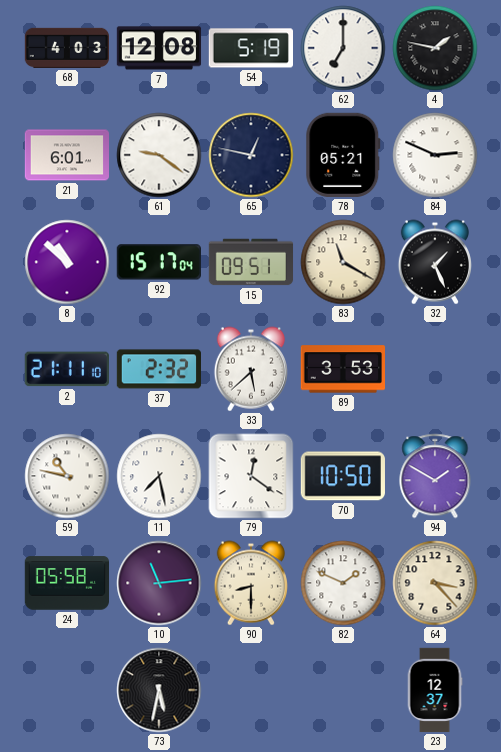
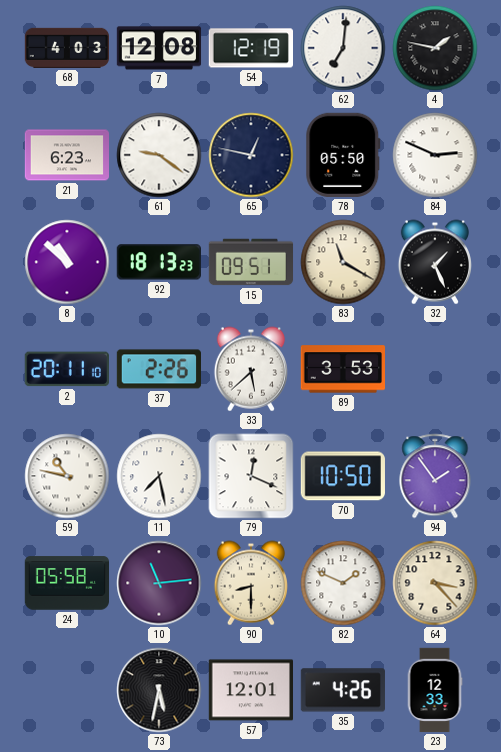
54: 5:19 -> 12:19 (250, 48)
62: 7:00 -> 7:01 (343, 48)
21: 6:01 -> 6:23 (66, 155)
78: 05:21 -> 05:50 (343, 155)
92: 15:17 -> 18:13 (159, 262)
2: 21:11 -> 20:11 (67, 369)
37: 2:32 -> 2:26 (158, 369)
79: 12:21 -> 12:19 (251, 476)
94: 1:50 -> 1:54 (435, 476)
57: none -> 12:01 (250, 690)
35: none -> 4:26 (343, 690)
23: 12:37 -> 12:33 (435, 690)
